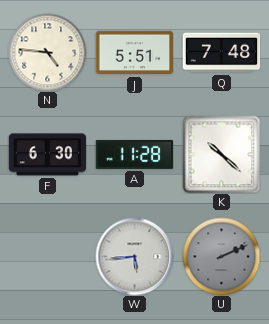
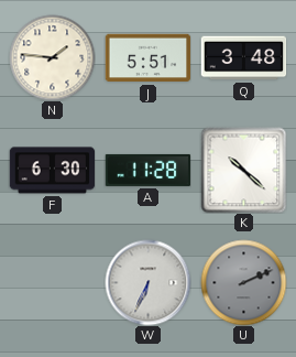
N: 4:46 -> 1:46 (52, 57)
Q: 7:48 -> 3:48 (243, 58)
W: 5:44 -> 6:34 (147, 282)
